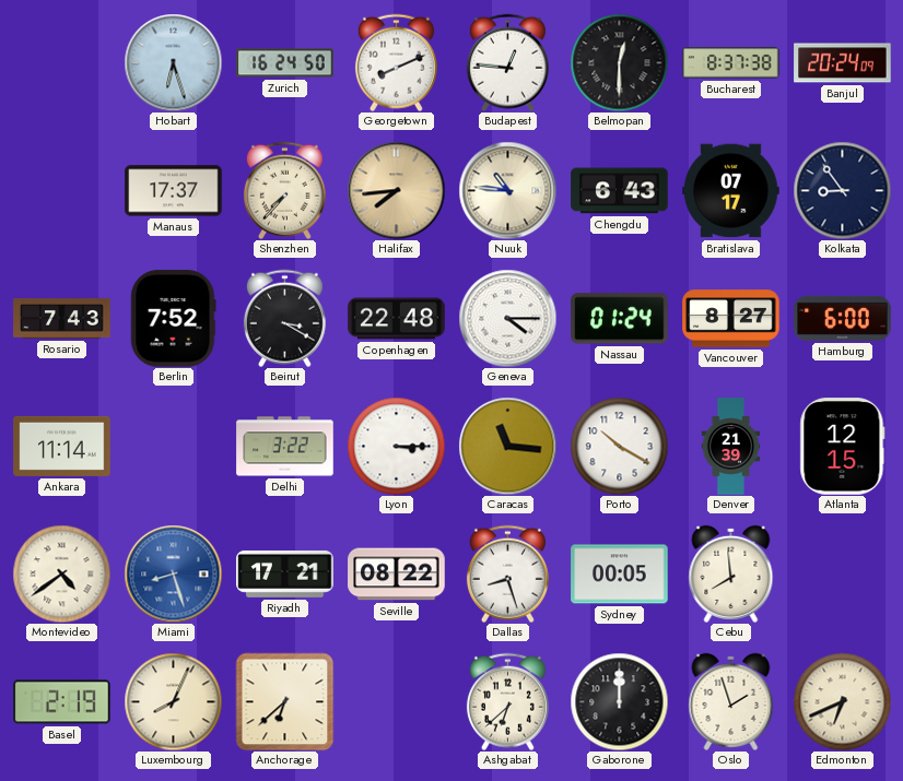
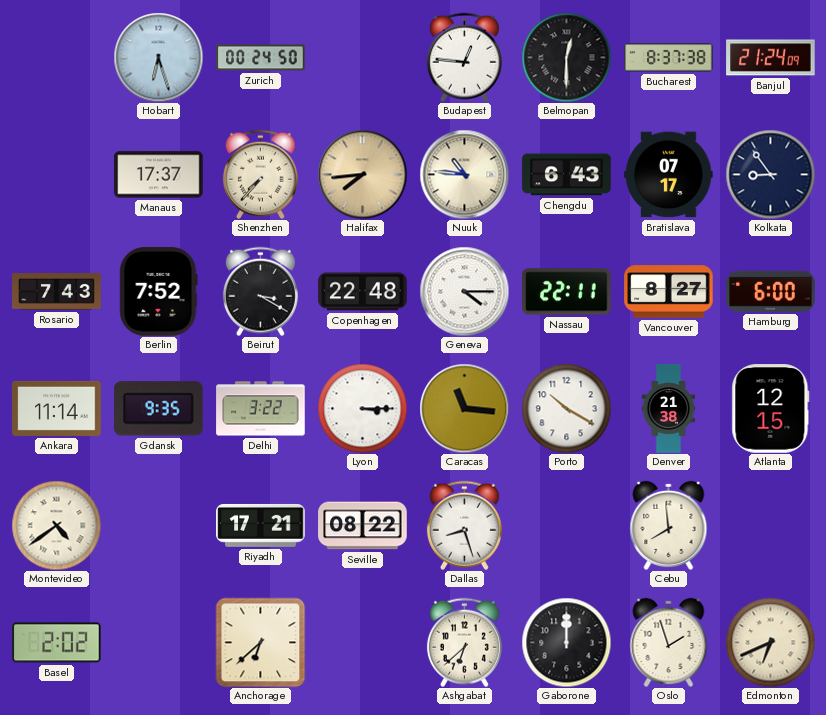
Zurich: 16:24 -> 00:24 (261, 58)
Georgetown: 8:11 -> none (396, 62)
Banjul: 20:24 -> 21:24 (771, 58)
Nassau: 01:24 -> 22:11 (567, 292)
Gdansk: none -> 9:35 (159, 409)
Denver: 21:39 -> 21:38 (669, 409)
Miami: 8:27 -> none (173, 573)
Sydney: 00:05 -> none (620, 575)
Basel: 2:19 -> 2:02 (57, 643)
Luxembourg: 8:04 -> none (173, 701)
